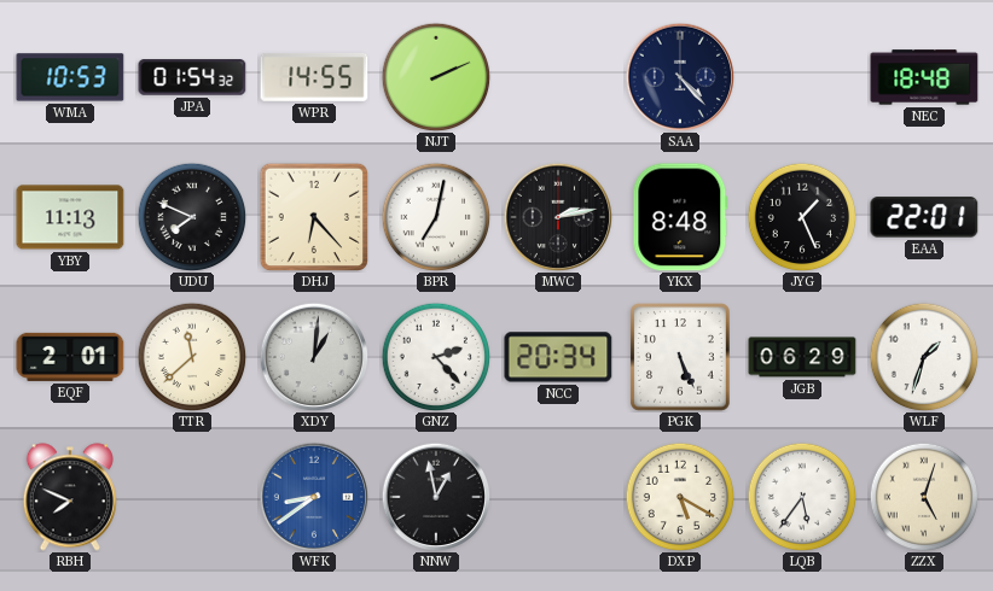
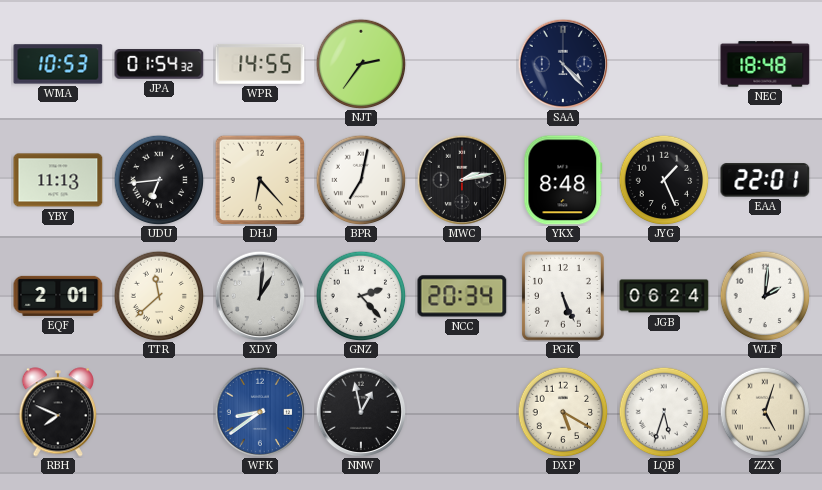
NJT: 2:11 -> 2:36 (361, 64)
UDU: 7:49 -> 6:44 (159, 180)
JGB: 06:29 -> 06:24 (664, 296)
WLF: 1:33 -> 2:01 (765, 296)
LQB: 5:36 -> 5:33 (664, 412)
